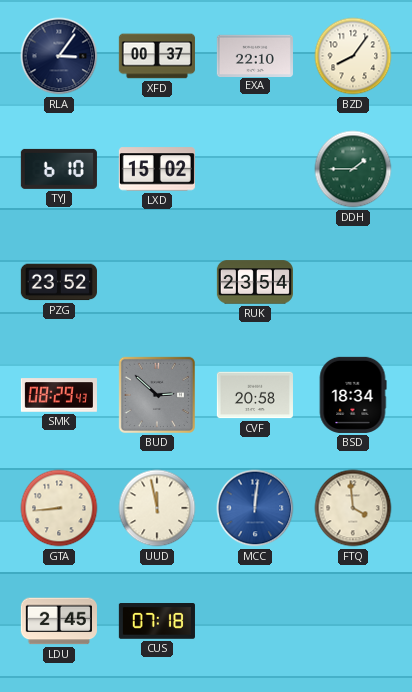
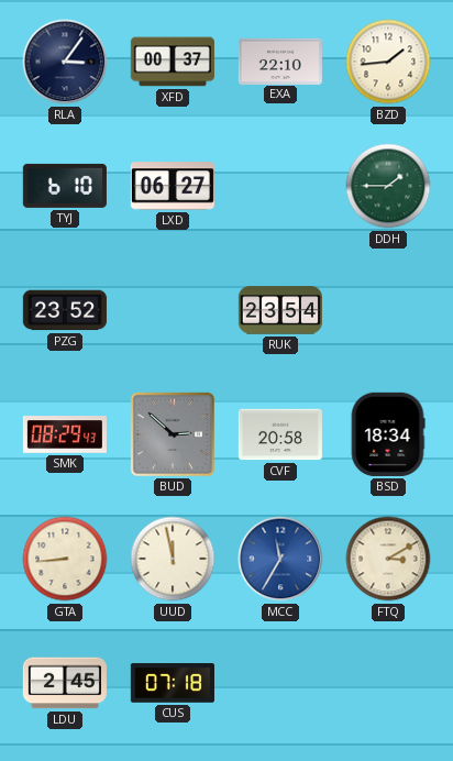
BZD: 8:06 -> 1:44 (388, 62)
LXD: 15:02 -> 06:27 (173, 186)
MCC: 12:01 -> 11:35 (280, 559)
FTQ: 3:59 -> 3:10 (388, 559)
